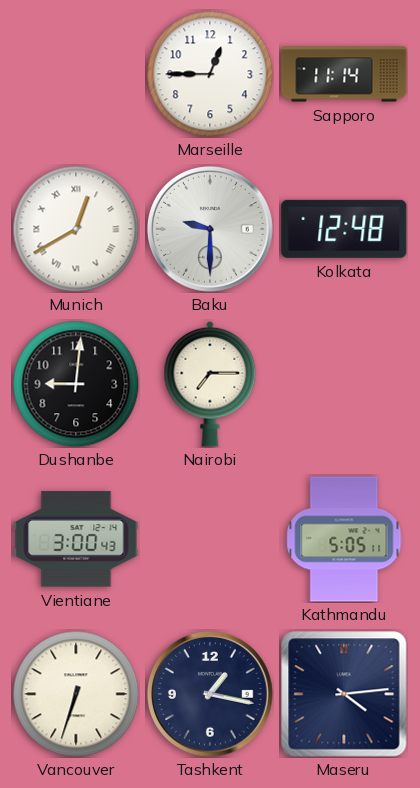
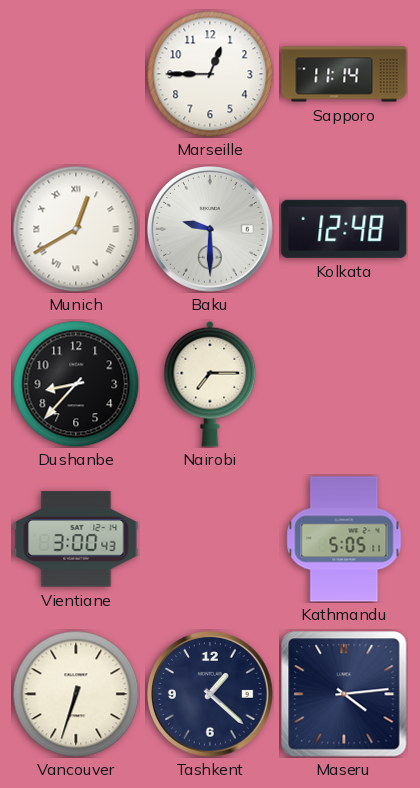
Dushanbe: 9:01 -> 8:37 (76, 384)
Tashkent: 1:17 -> 1:22 (211, 695)
